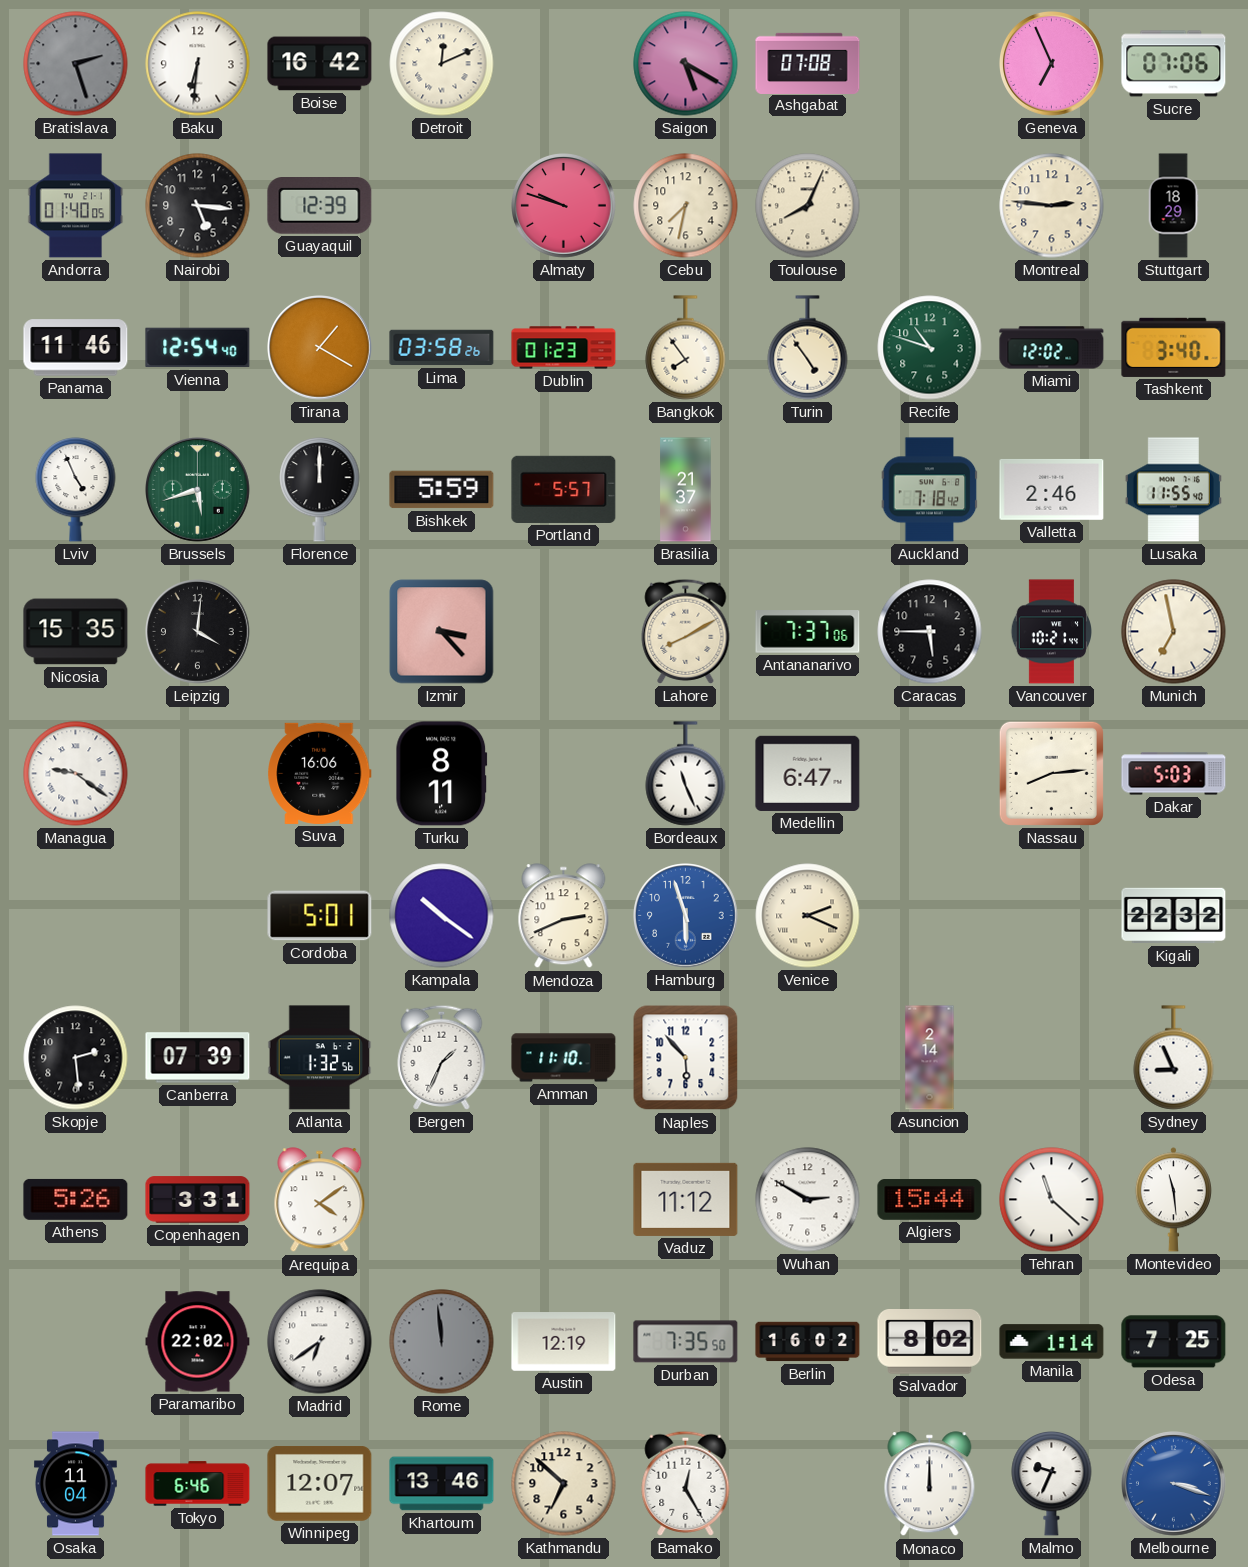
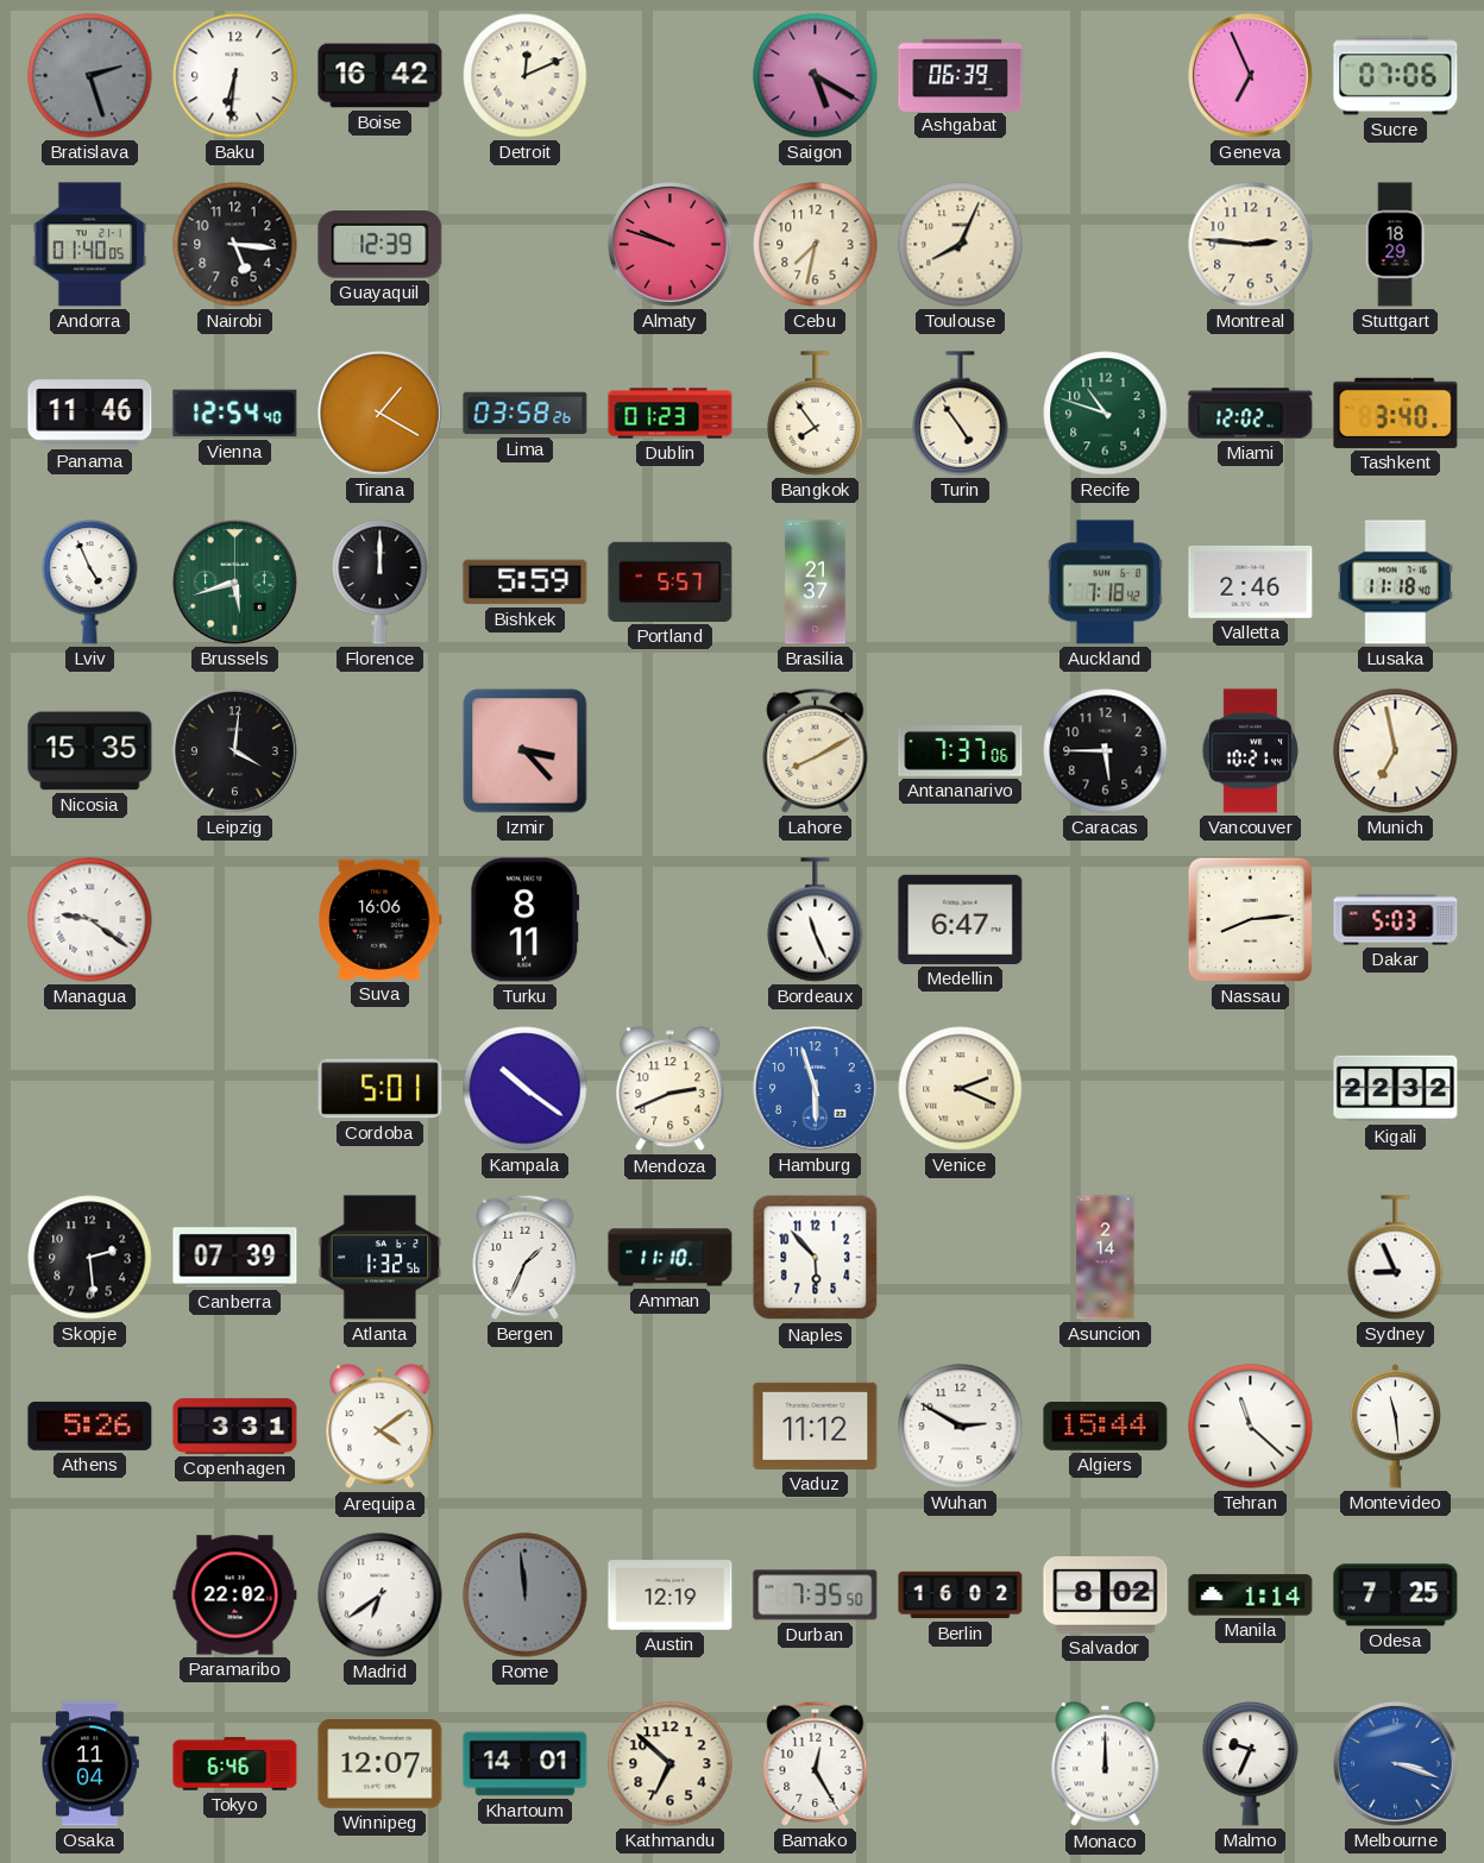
Ashgabat: 07:08 -> 06:39 (961, 75)
Lusaka: 11:55 -> 11:18 (1395, 583)
Khartoum: 13:46 -> 14:01 (526, 1764)
